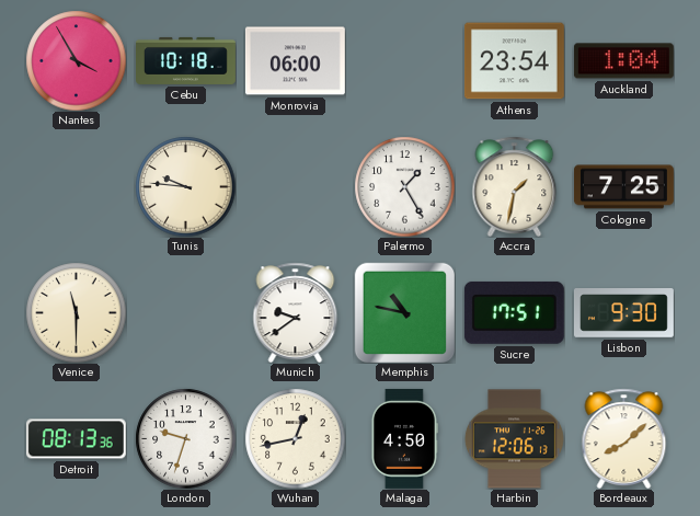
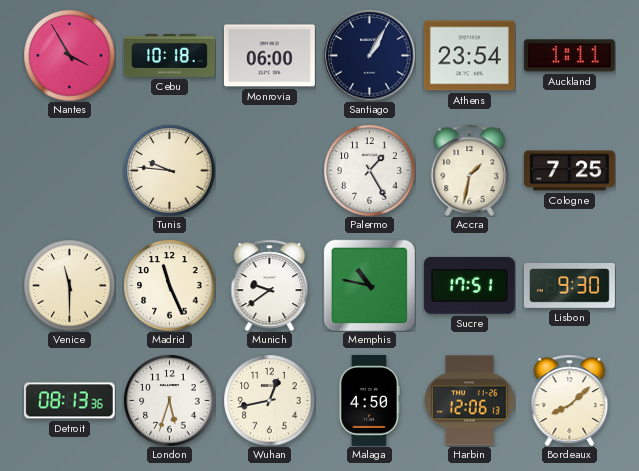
Santiago: none -> 1:05 (369, 55)
Auckland: 1:04 -> 1:11 (569, 56)
Madrid: none -> 11:26 (169, 285)
London: 9:33 -> 5:33 (169, 400)
